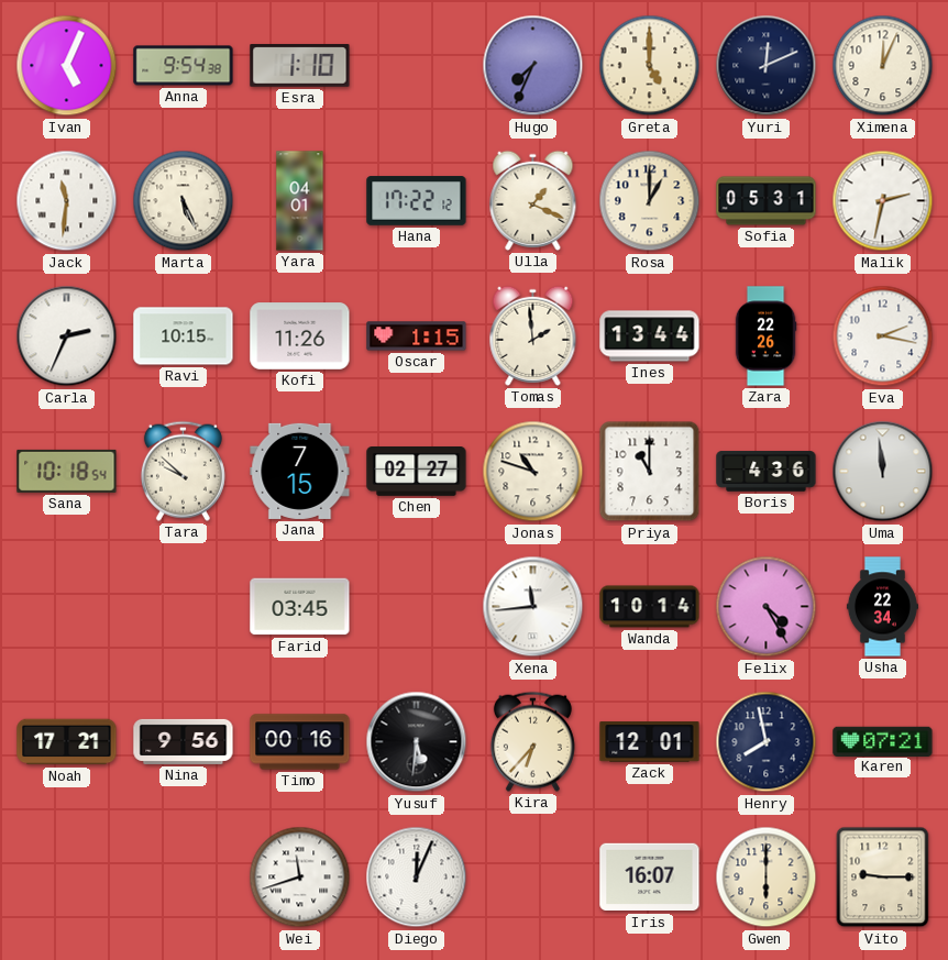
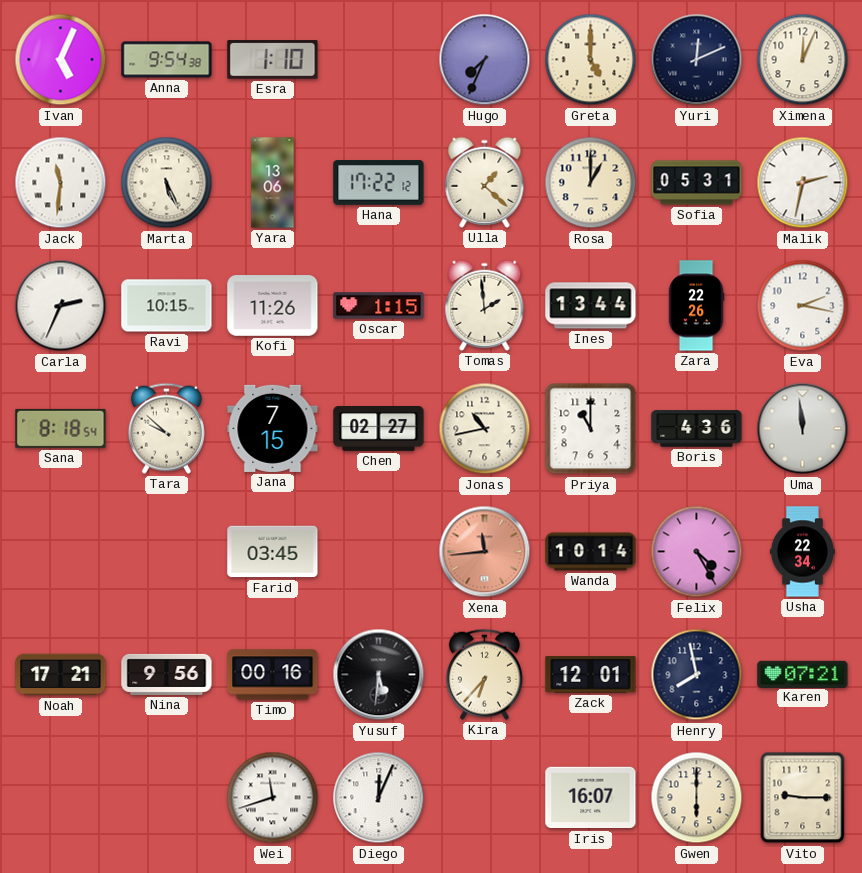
Yara: 04:01 -> 13:06 (273, 183)
Ulla: 1:19 -> 1:22 (485, 182)
Sana: 10:18 -> 8:18 (61, 428)
Jonas: 10:48 -> 10:43 (485, 429)
Xena dial: white -> salmon (485, 552)
